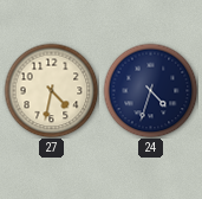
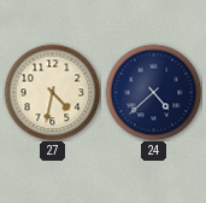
24: 4:33 -> 4:38 (153, 92)
